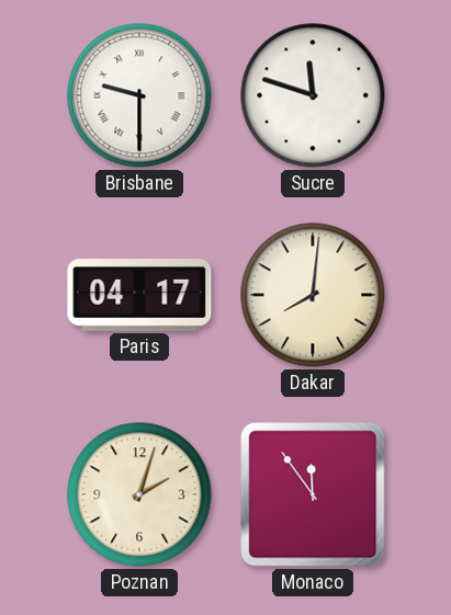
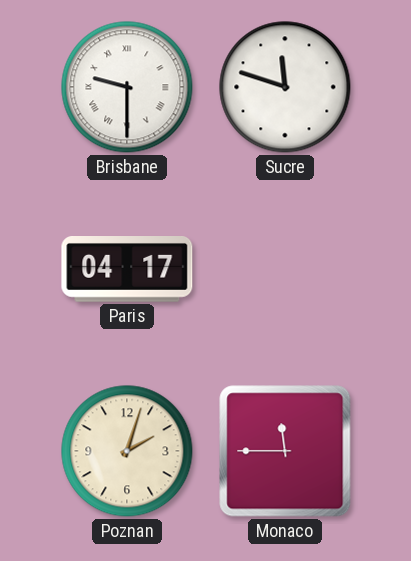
Dakar: 8:01 -> none (313, 295)
Monaco: 11:54 -> 11:45 (285, 451)
